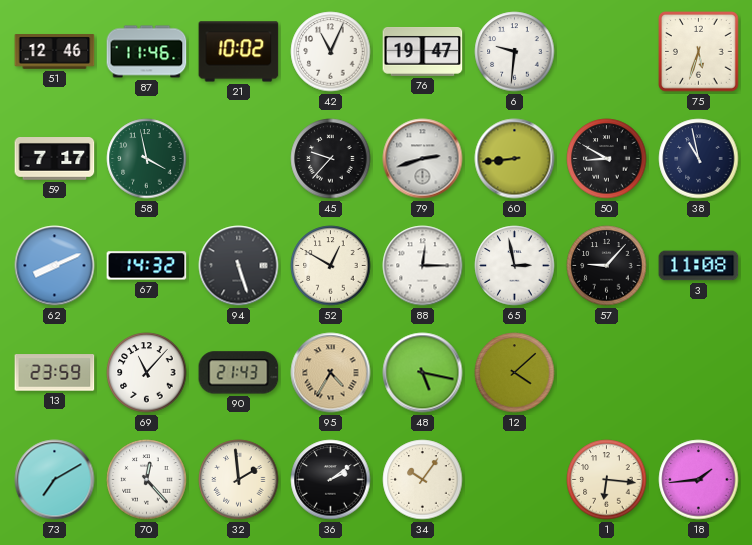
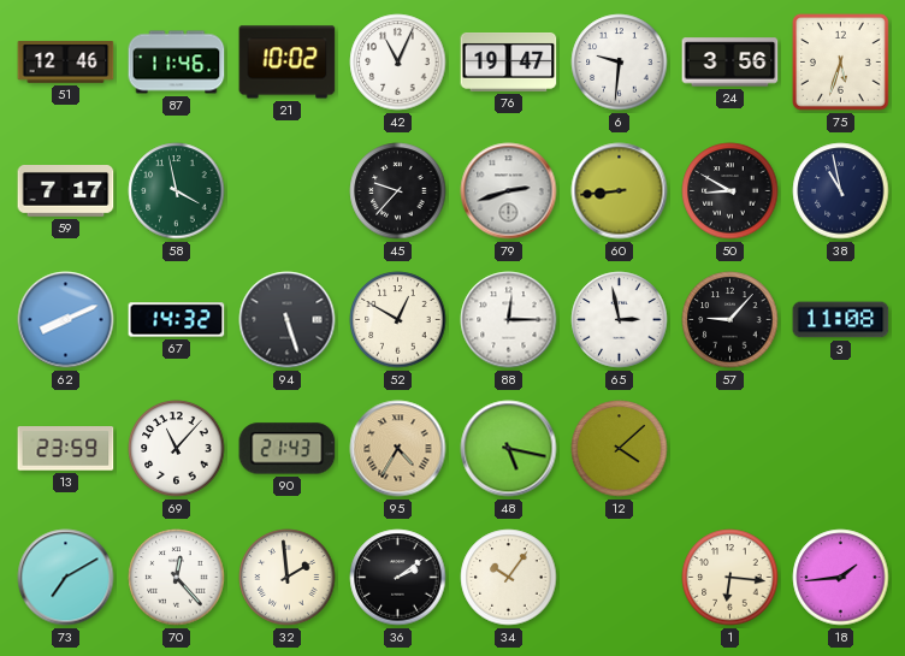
24: none -> 3:56 (730, 63)
